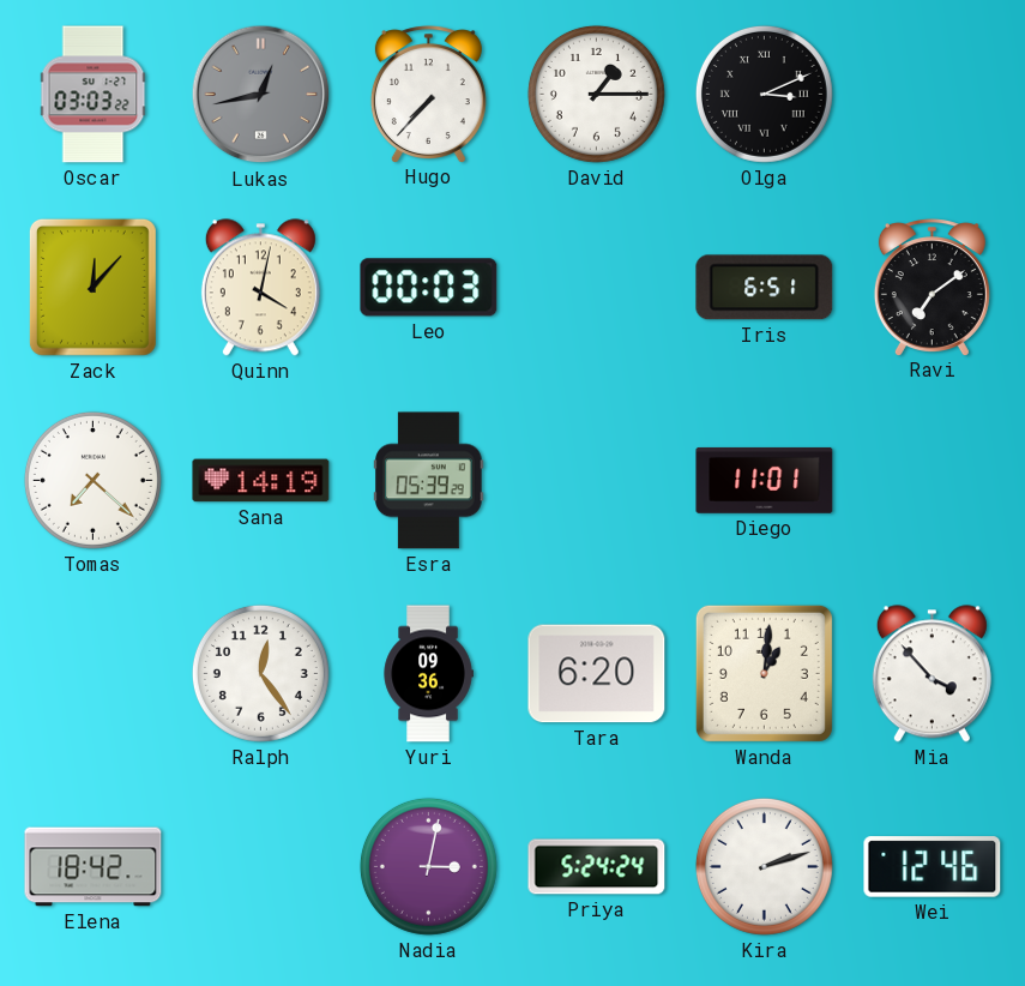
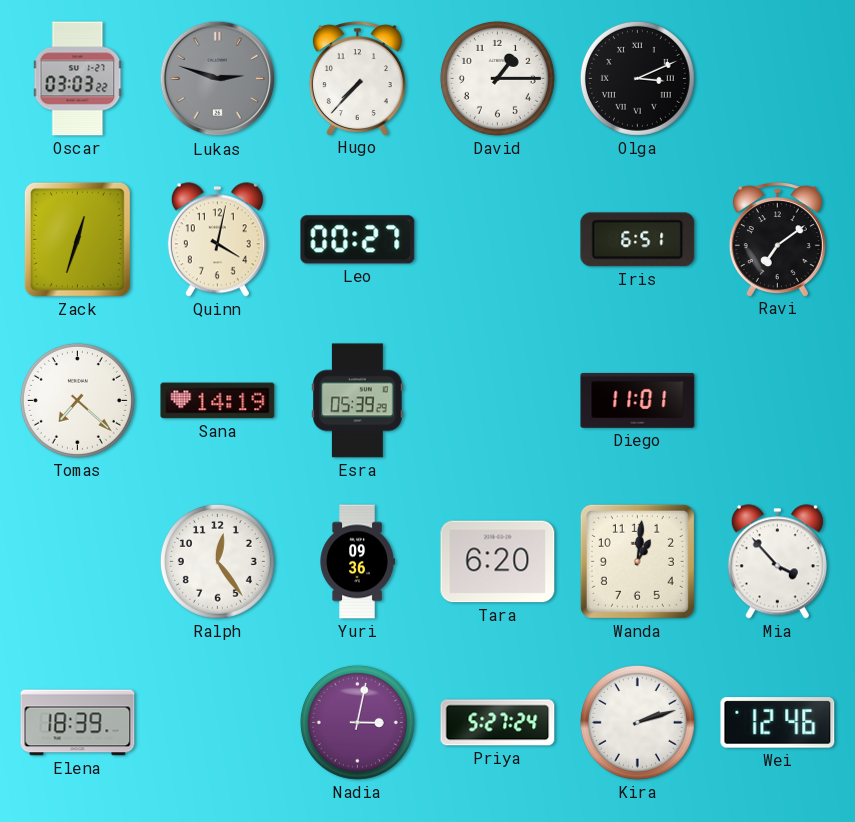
Lukas: 12:43 -> 2:48 (218, 79)
Zack: 12:07 -> 12:33 (77, 239)
Leo: 00:03 -> 00:27 (358, 240)
Elena: 18:42 -> 18:39 (78, 723)
Priya: 5:24 -> 5:27 (498, 723)
